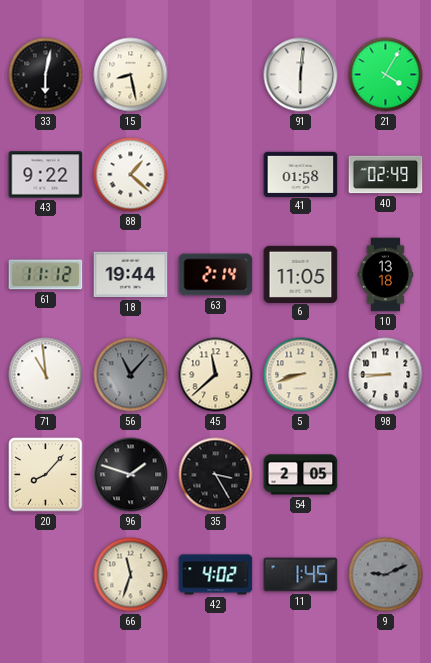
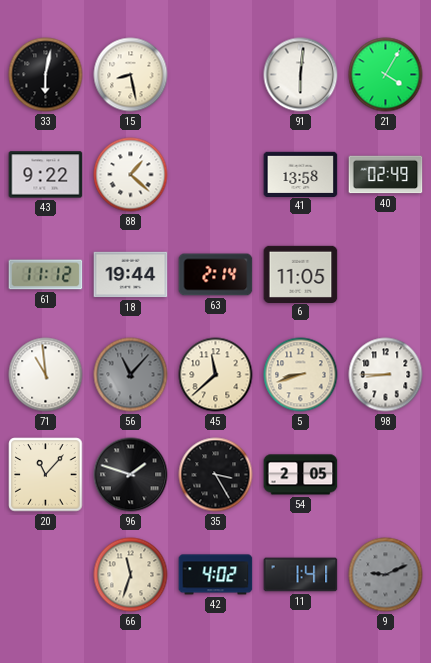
41: 01:58 -> 13:58 (301, 174)
10: 13:18 -> none (386, 275)
20: 8:07 -> 11:07 (46, 475)
11: 1:45 -> 1:41 (301, 575)
